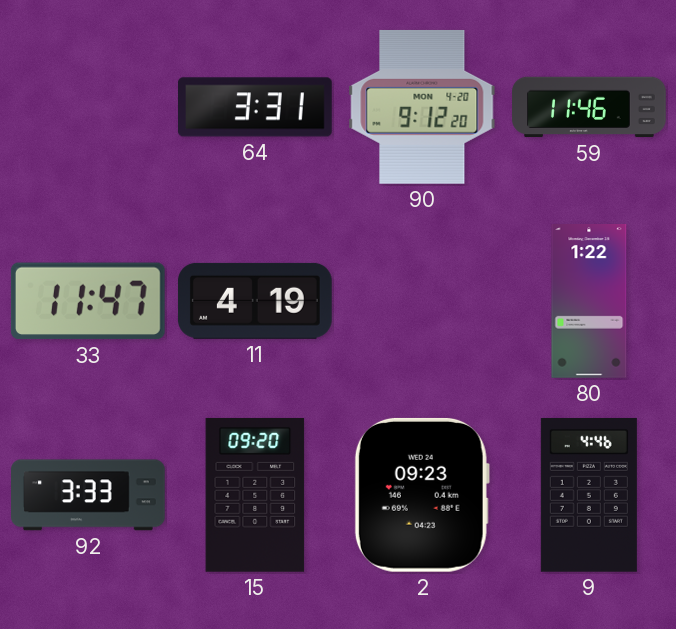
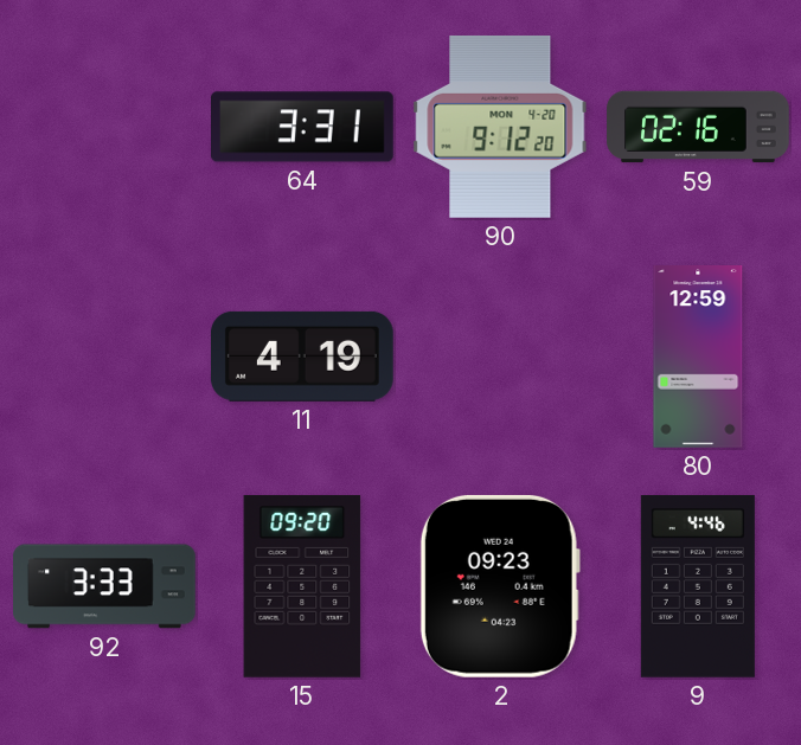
59: 11:46 -> 02:16 (698, 127)
33: 11:47 -> none (88, 301)
80: 1:22 -> 12:59 (698, 357)
